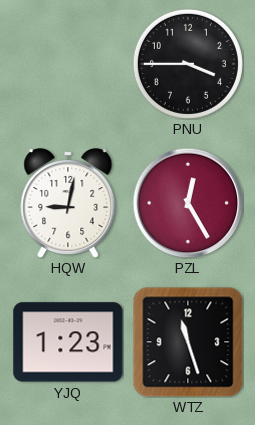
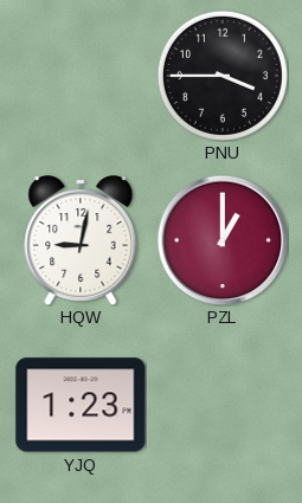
PZL: 12:25 -> 1:00 (223, 240)
WTZ: 11:27 -> none (188, 342)
